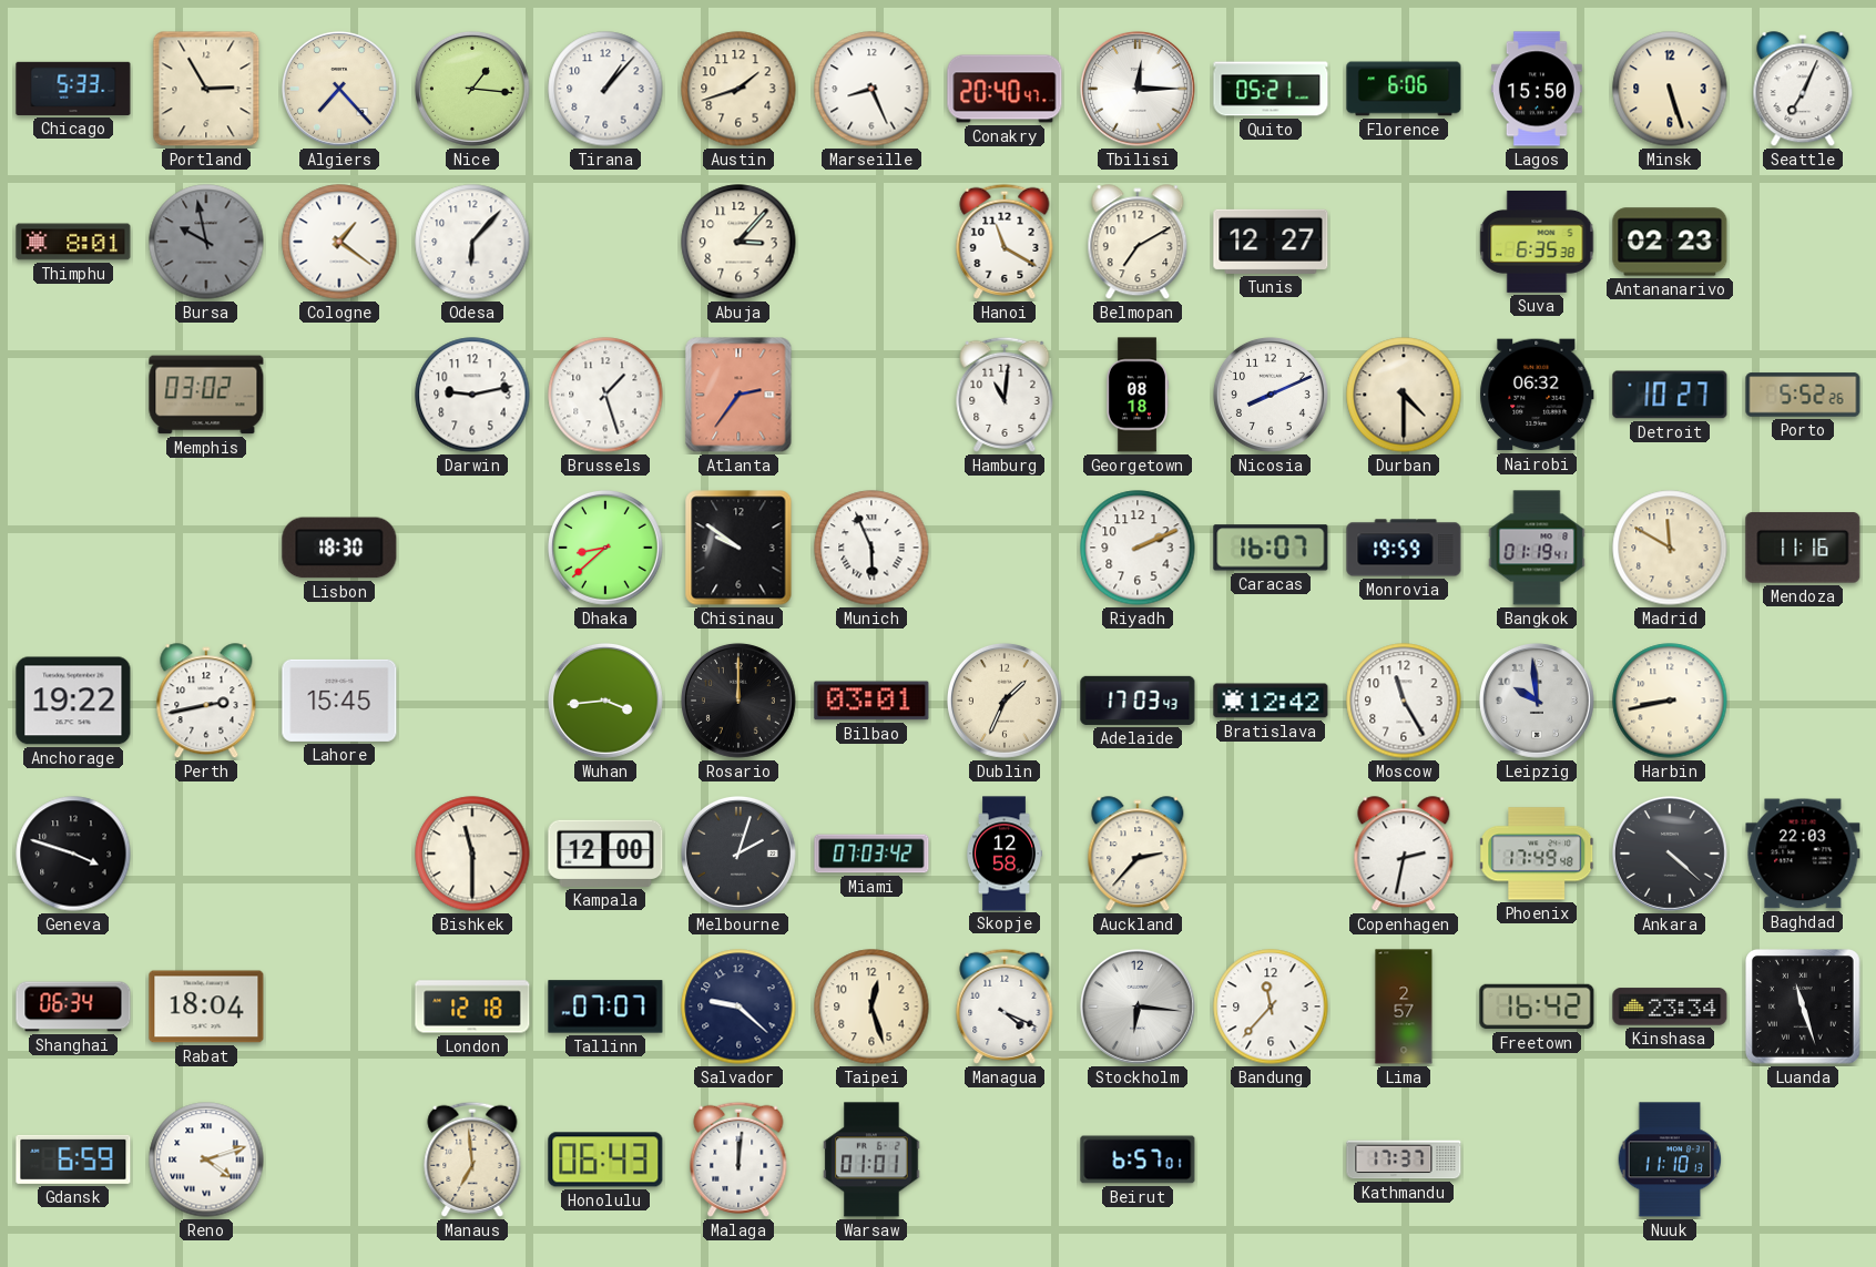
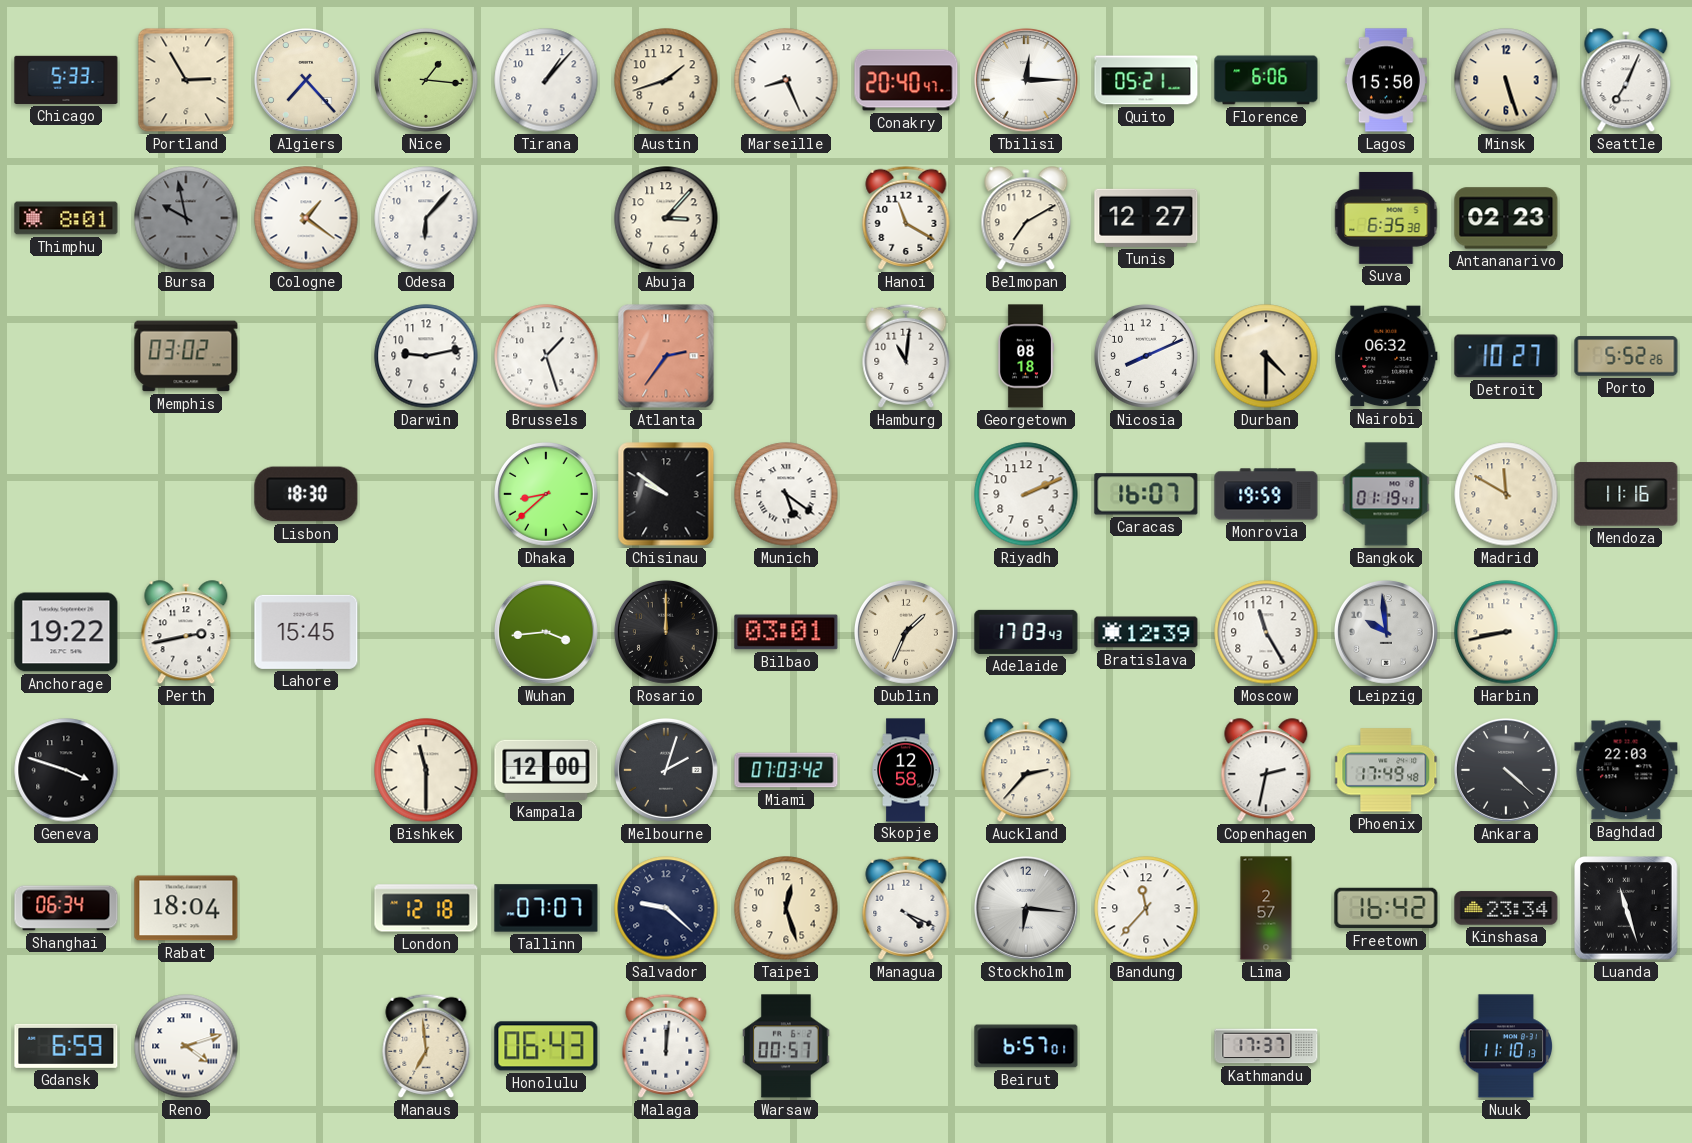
Munich: 5:56 -> 5:21 (786, 494)
Bratislava: 12:42 -> 12:39 (1146, 632)
Warsaw: 01:01 -> 00:57 (786, 1046)
